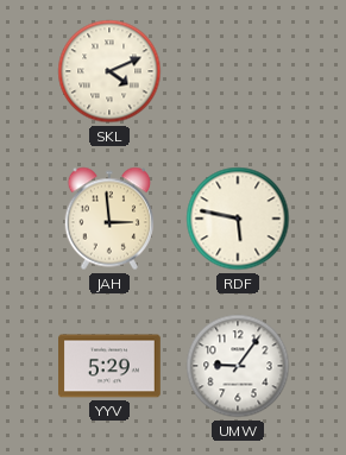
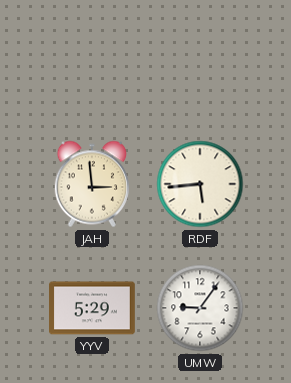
SKL: 4:11 -> none (109, 71)
RDF: 5:47 -> 5:44 (200, 184)
